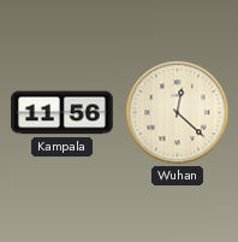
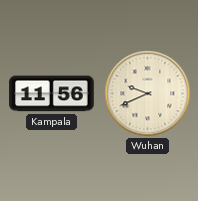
Wuhan: 12:22 -> 9:41 (148, 94)
